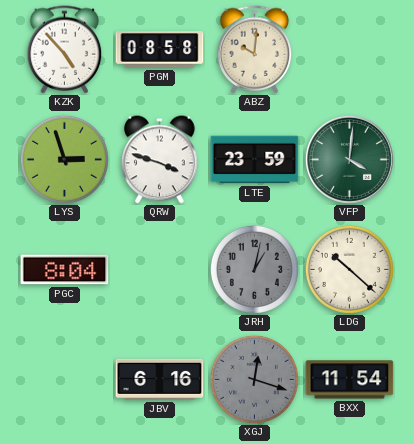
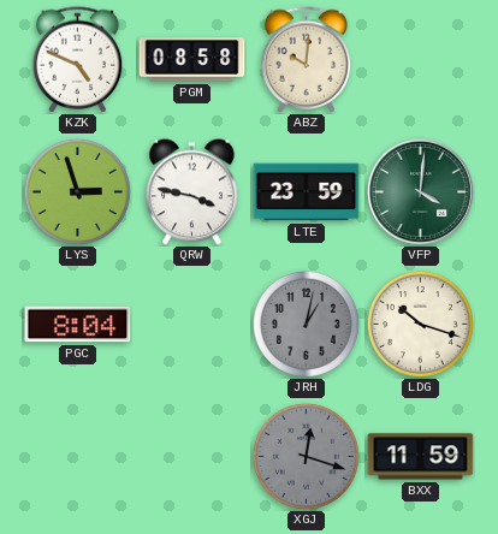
KZK: 4:53 -> 4:49 (78, 60)
QRW: 3:48 -> 3:47 (192, 192)
LDG: 10:22 -> 10:18 (420, 324)
JBV: 6:16 -> none (160, 379)
BXX: 11:54 -> 11:59 (421, 457)
